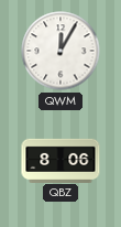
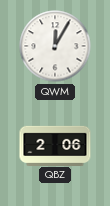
QBZ: 8:06 -> 2:06 (55, 145)
